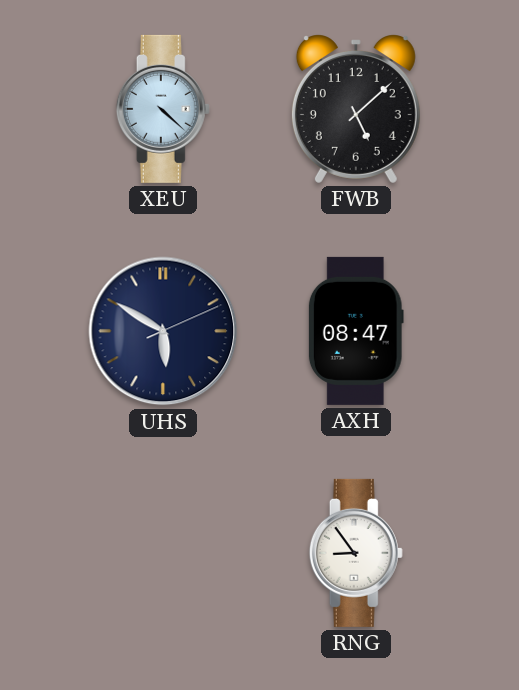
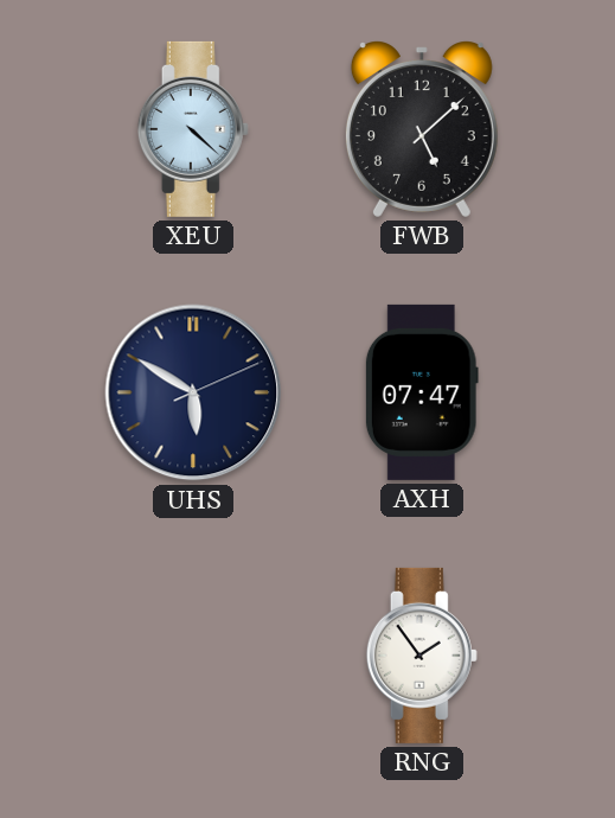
AXH: 08:47 -> 07:47 (422, 392)
RNG: 8:54 -> 1:54 (422, 656)
